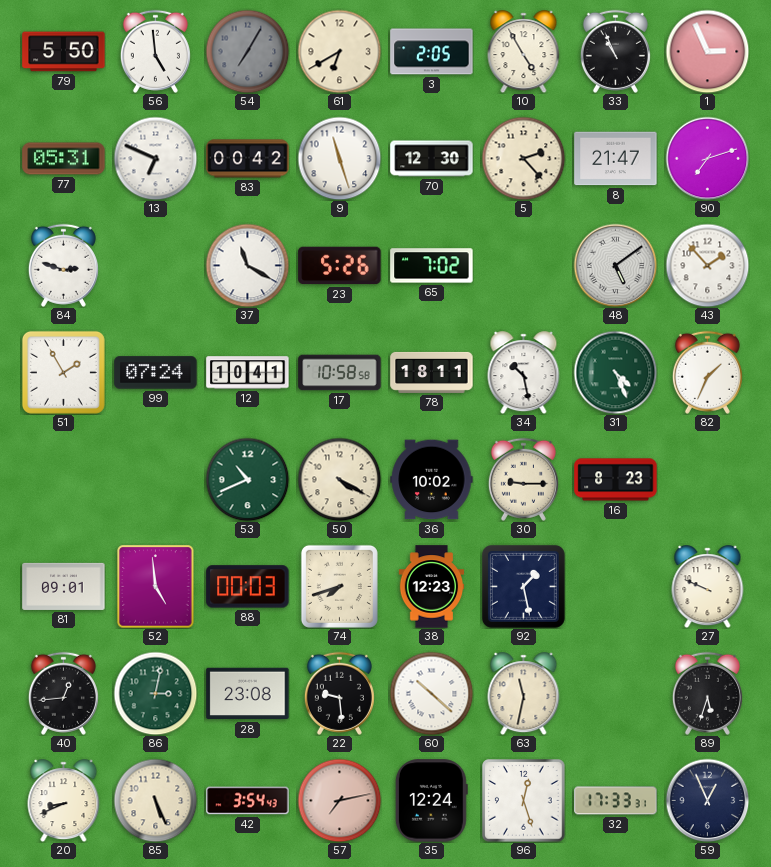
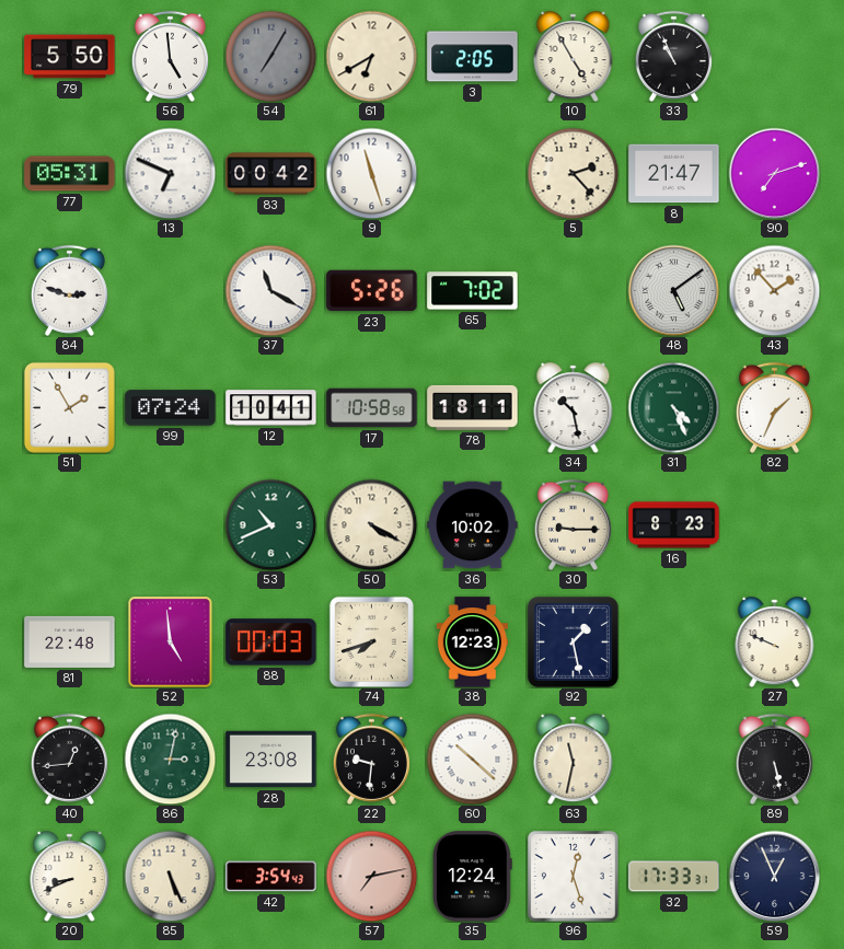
1: 2:56 -> none (707, 51)
70: 12:30 -> none (432, 159)
81: 09:01 -> 22:48 (70, 641)
22: 9:29 -> 9:31 (371, 759)
89: 5:33 -> 5:28 (774, 759)
